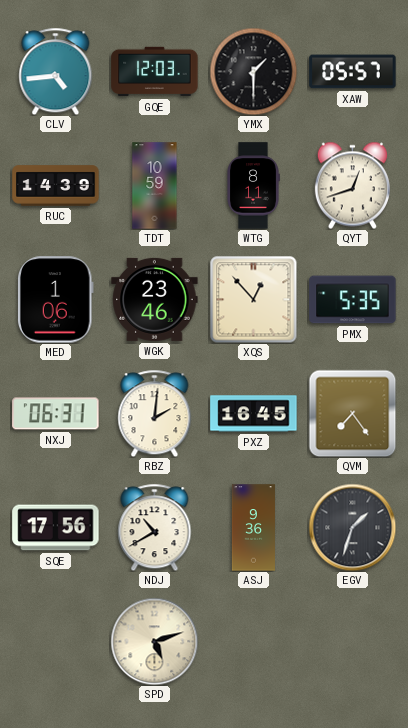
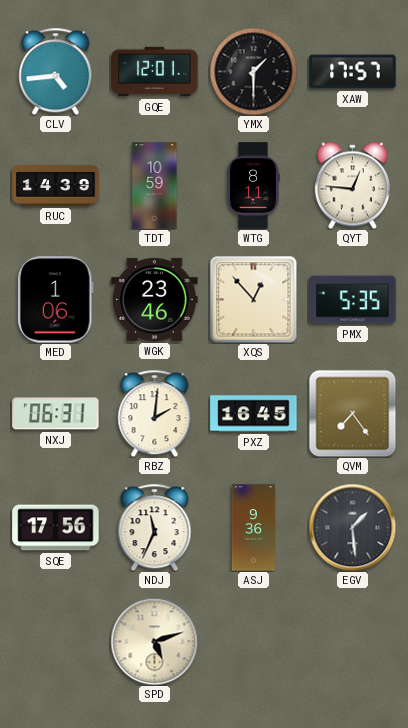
GQE: 12:03 -> 12:01 (155, 72)
XAW: 05:57 -> 17:57 (353, 72)
QYT: 12:42 -> 12:46 (352, 185)
NDJ: 10:40 -> 11:34 (155, 527)
EGV: 1:33 -> 1:29 (352, 527)
